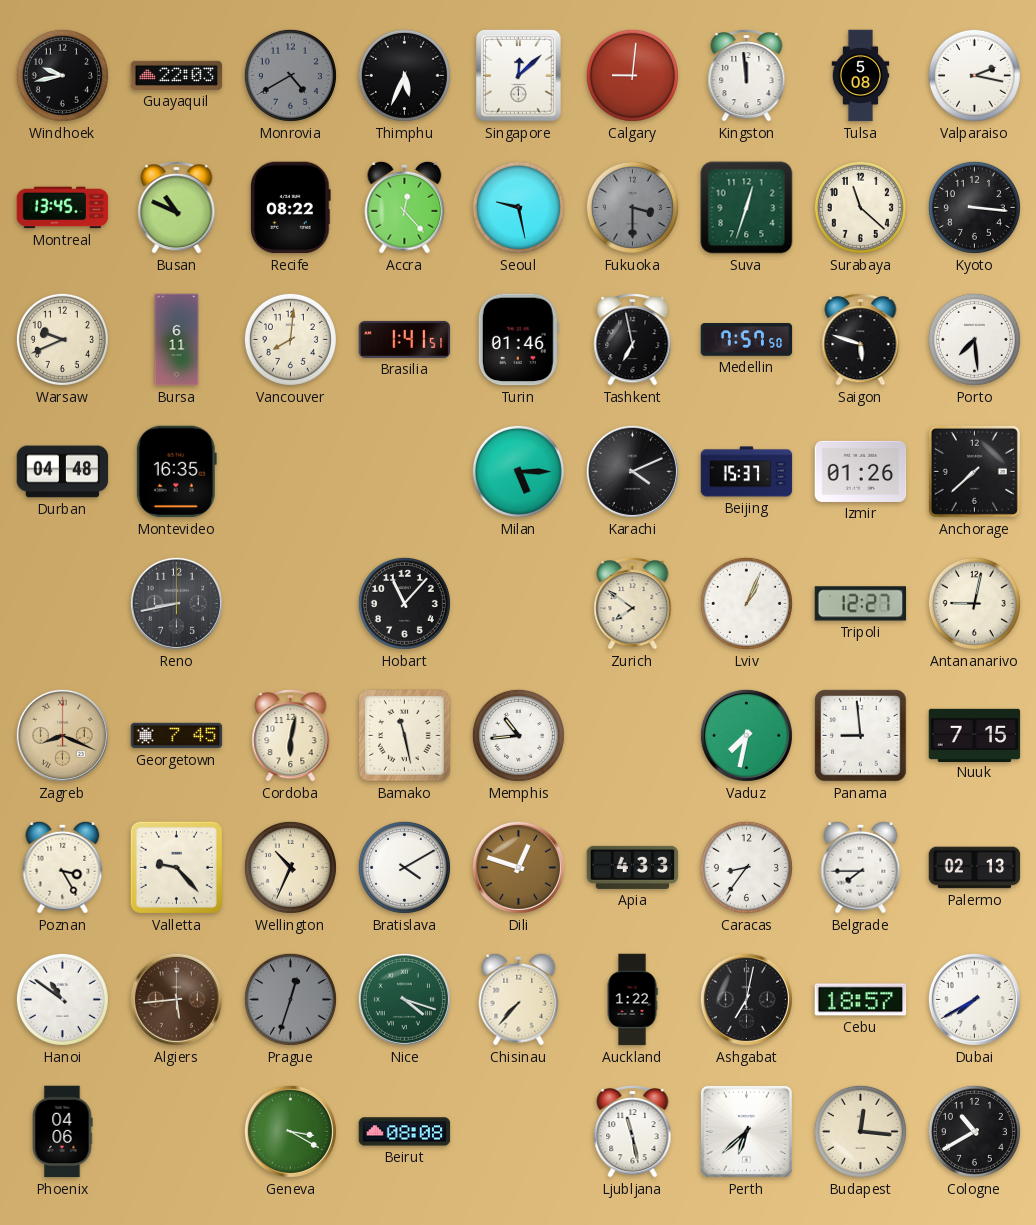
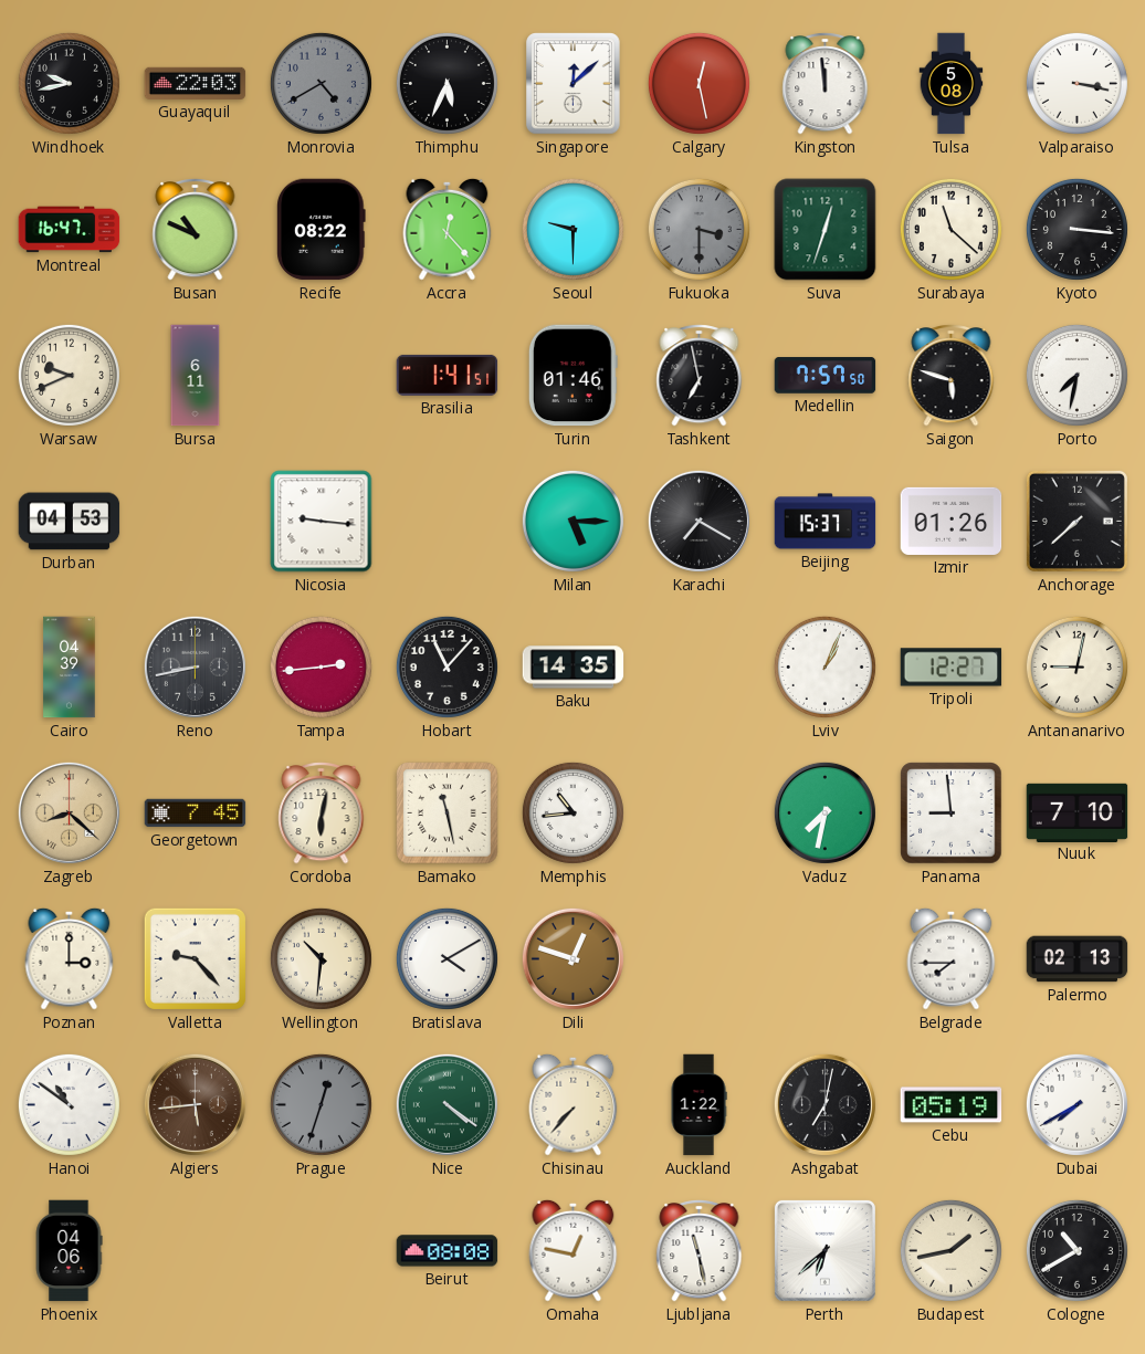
Calgary: 9:01 -> 12:28 (698, 83)
Valparaiso: 2:17 -> 3:17 (1076, 83)
Montreal: 13:45 -> 16:47 (70, 230)
Seoul: 9:28 -> 9:30 (572, 229)
Vancouver: 8:01 -> none (290, 339)
Porto: 7:29 -> 7:32 (1076, 375)
Durban: 04:48 -> 04:53 (70, 522)
Montevideo: 16:35 -> none (176, 472)
Nicosia: none -> 9:16 (322, 522)
Karachi: 4:11 -> 7:20 (698, 521)
Cairo: none -> 04:39 (70, 668)
Tampa: none -> 2:44 (321, 666)
Baku: none -> 14:35 (574, 668)
Zurich: 7:51 -> none (633, 603)
Zagreb: 8:19 -> 8:22 (69, 812)
Nuuk: 7:15 -> 7:10 (1078, 812)
Poznan: 3:25 -> 3:00 (70, 958)
Wellington: 10:34 -> 10:31 (321, 958)
Apia: 4:33 -> none (633, 867)
Caracas: 8:36 -> none (746, 867)
Nice: 4:18 -> 4:21 (447, 1104)
Cebu: 18:57 -> 05:19 (952, 1105)
Geneva: 3:20 -> none (290, 1131)
Omaha: none -> 12:47 (574, 1250)
Budapest: 12:16 -> 1:43 (950, 1250)
